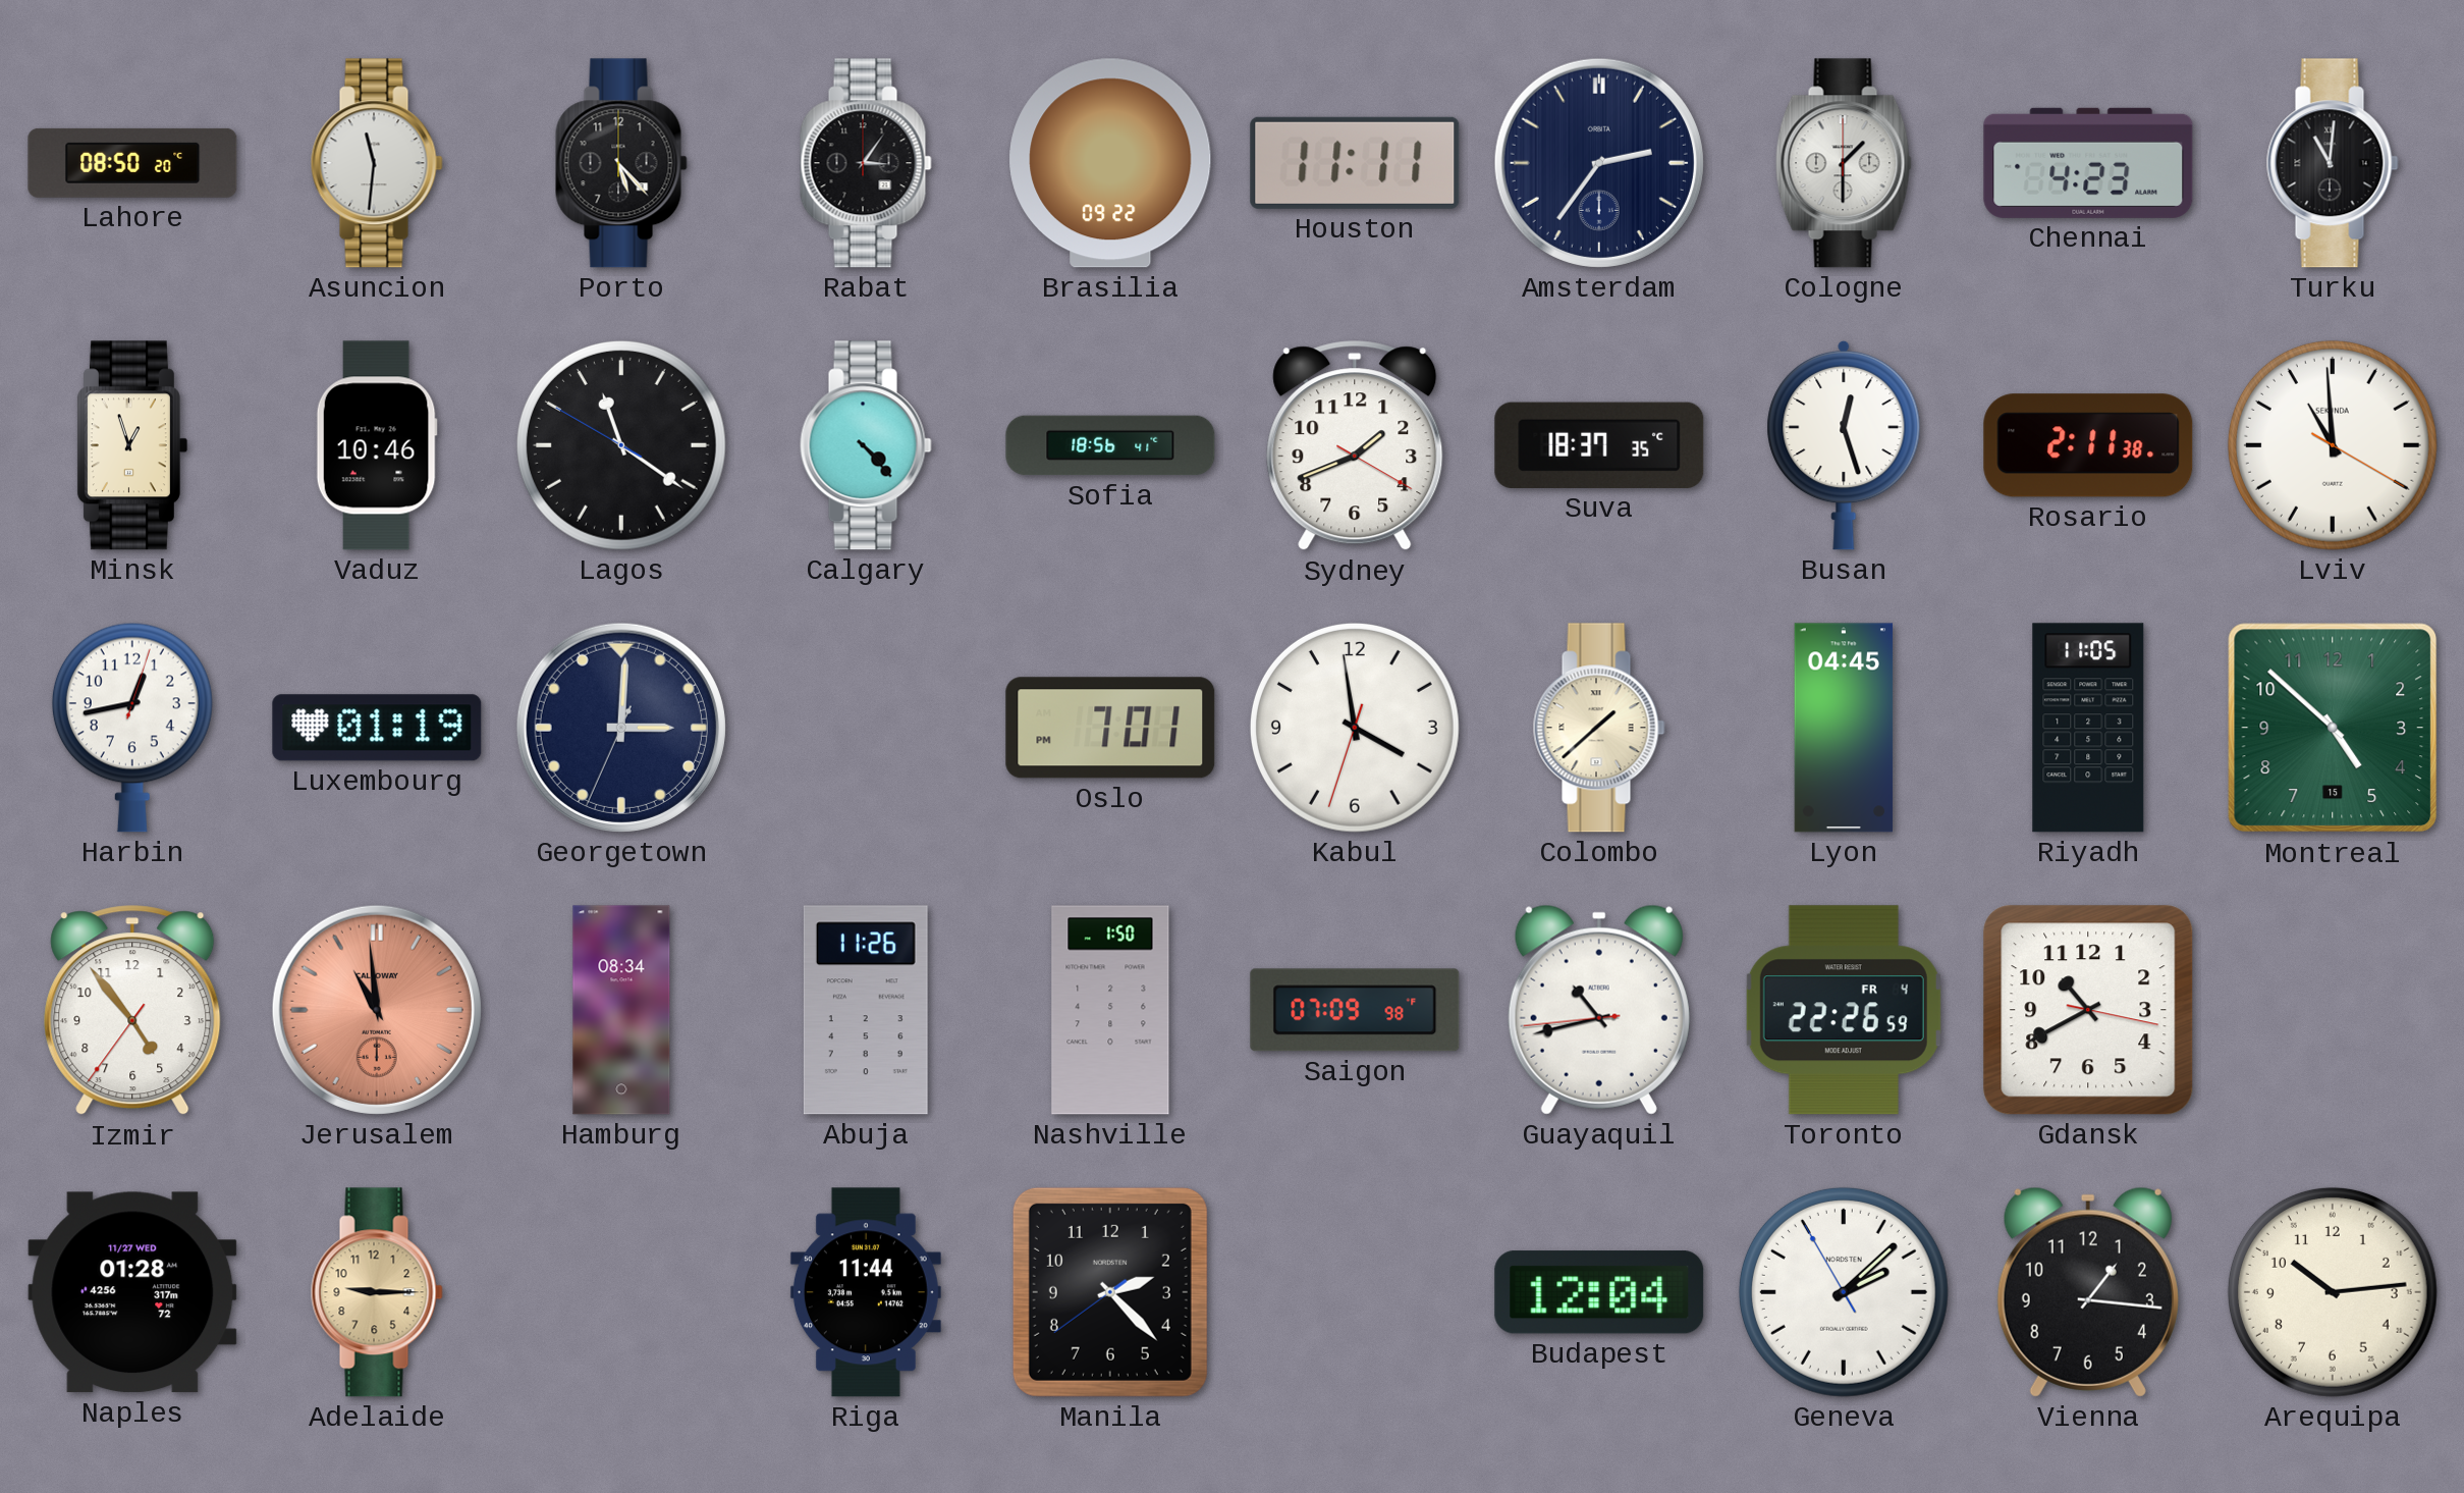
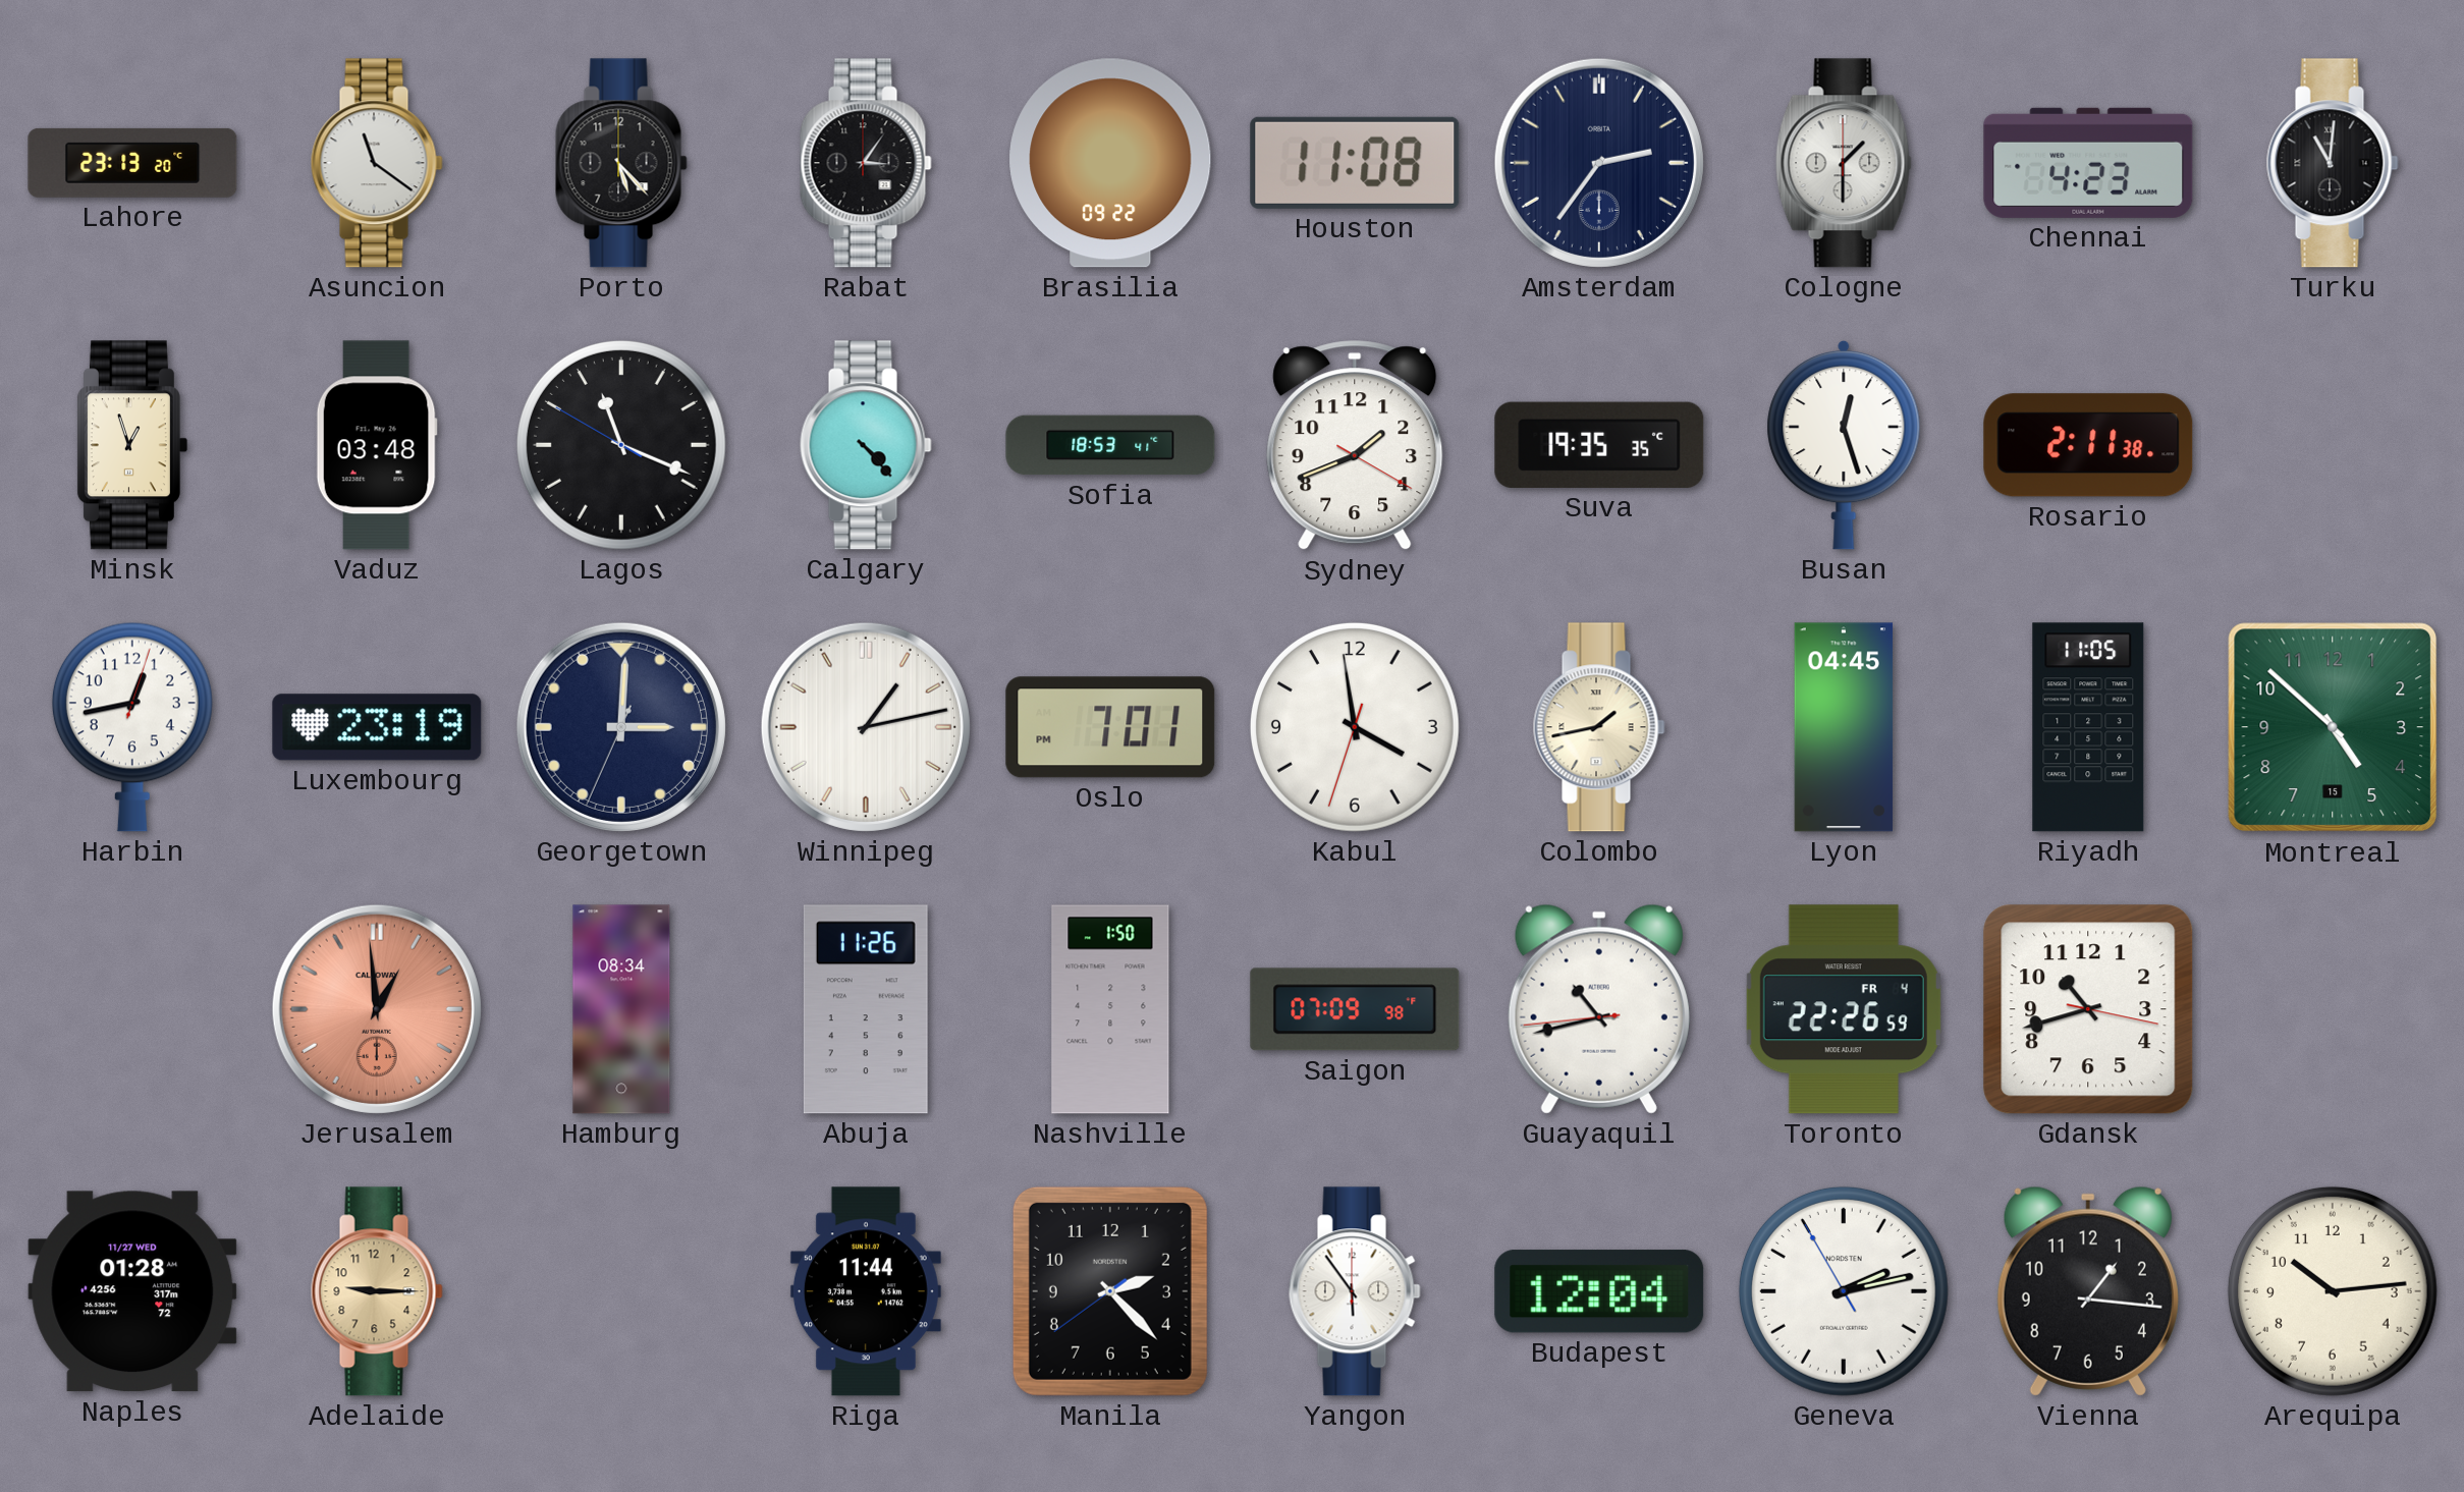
Lahore: 08:50 -> 23:13 (132, 163)
Asuncion: 11:31 -> 11:21 (377, 163)
Houston: 11:11 -> 11:08 (1355, 163)
Vaduz: 10:46 -> 03:48 (377, 445)
Lagos: 11:20 -> 11:18 (621, 445)
Sofia: 18:56 -> 18:53 (1110, 445)
Suva: 18:37 -> 19:35 (1599, 445)
Lviv: 10:59 -> none (2333, 445)
Luxembourg: 01:19 -> 23:19 (377, 727)
Winnipeg: none -> 1:13 (866, 727)
Colombo: 1:38 -> 1:43 (1599, 727)
Izmir: 4:53 -> none (132, 1011)
Jerusalem: 10:59 -> 12:59 (377, 1009)
Gdansk: 10:40 -> 10:42 (2088, 1009)
Yangon: none -> 5:54 (1355, 1291)
Geneva: 2:07 -> 2:12 (1844, 1291)
